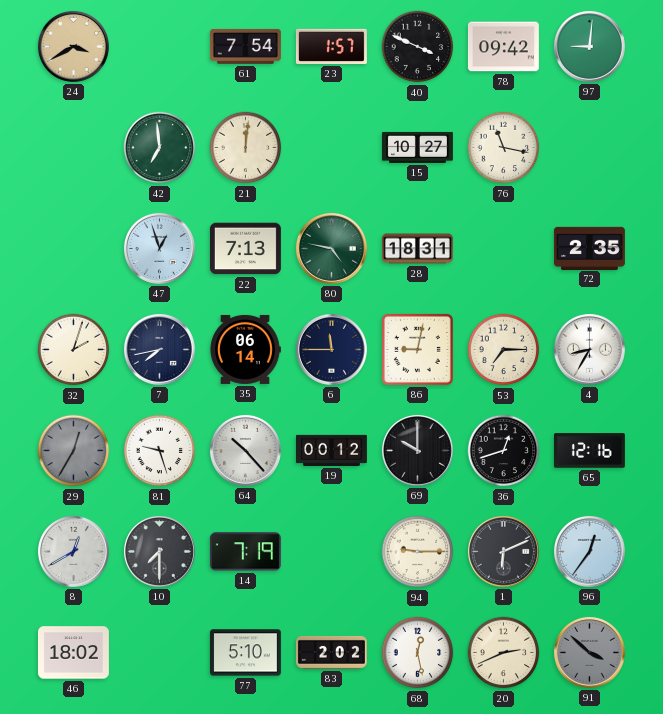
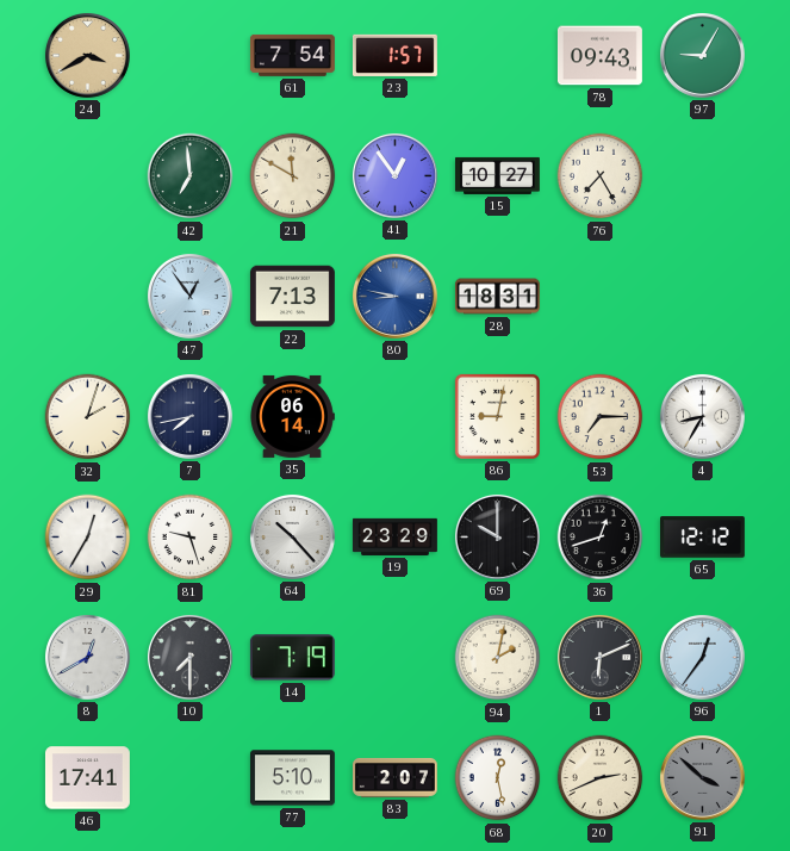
40: 3:49 -> none (418, 47)
78: 09:42 -> 09:43 (599, 56)
97: 9:01 -> 9:05 (702, 55)
21: 12:01 -> 11:50 (293, 176)
41: none -> 12:54 (394, 175)
76: 11:17 -> 7:25 (601, 176)
47: 12:57 -> 12:54 (189, 296)
80: 4:47 -> 8:47 (394, 296)
80 dial: green -> blue (394, 296)
72: 2:35 -> none (589, 248)
6: 11:45 -> none (331, 349)
29 dial: grey -> white (88, 538)
19: 00:12 -> 23:29 (394, 536)
65: 12:16 -> 12:12 (702, 538)
94: 9:15 -> 2:02 (498, 658)
46: 18:02 -> 17:41 (87, 778)
83: 2:02 -> 2:07 (394, 777)
